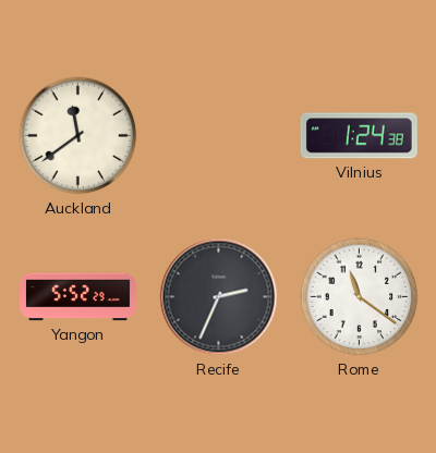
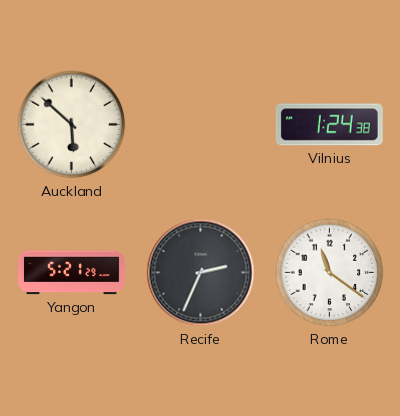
Auckland: 11:39 -> 5:52 (72, 125)
Yangon: 5:52 -> 5:21 (72, 273)
